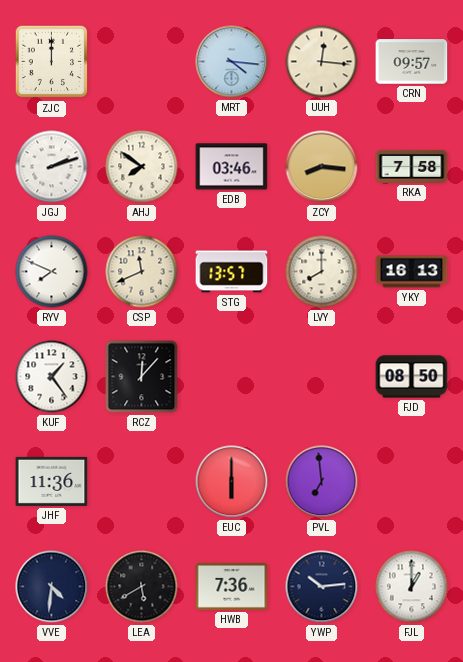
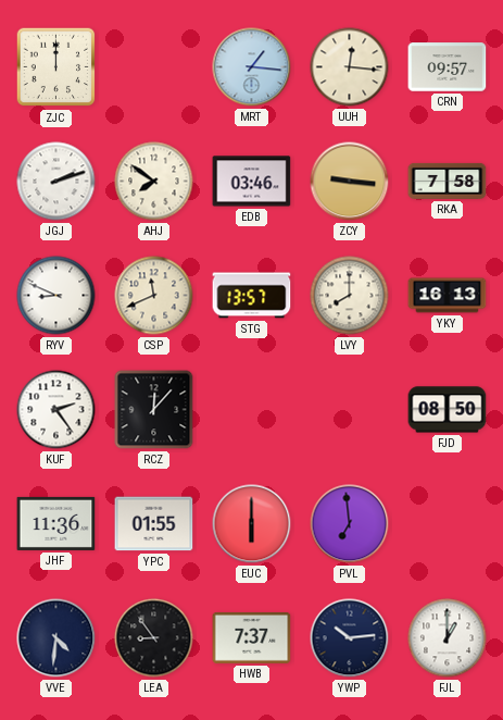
MRT: 4:16 -> 1:16 (252, 67)
ZCY: 8:16 -> 9:16 (350, 182)
RYV: 7:49 -> 8:49 (56, 296)
KUF: 1:24 -> 2:24 (56, 410)
YPC: none -> 01:55 (154, 524)
LEA: 5:40 -> 8:54 (154, 638)
HWB: 7:36 -> 7:37 (252, 637)
